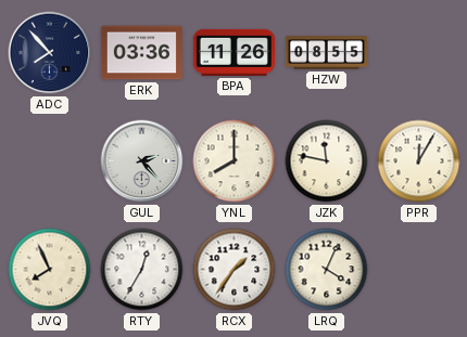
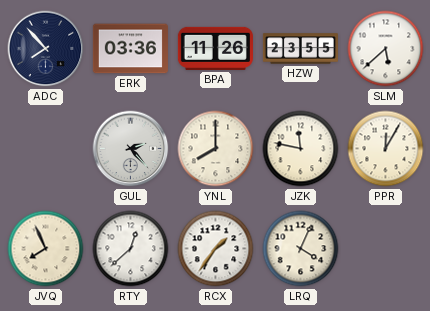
HZW: 08:55 -> 23:55 (300, 49)
SLM: none -> 5:38 (386, 49)
RTY: 12:35 -> 12:38 (131, 249)
